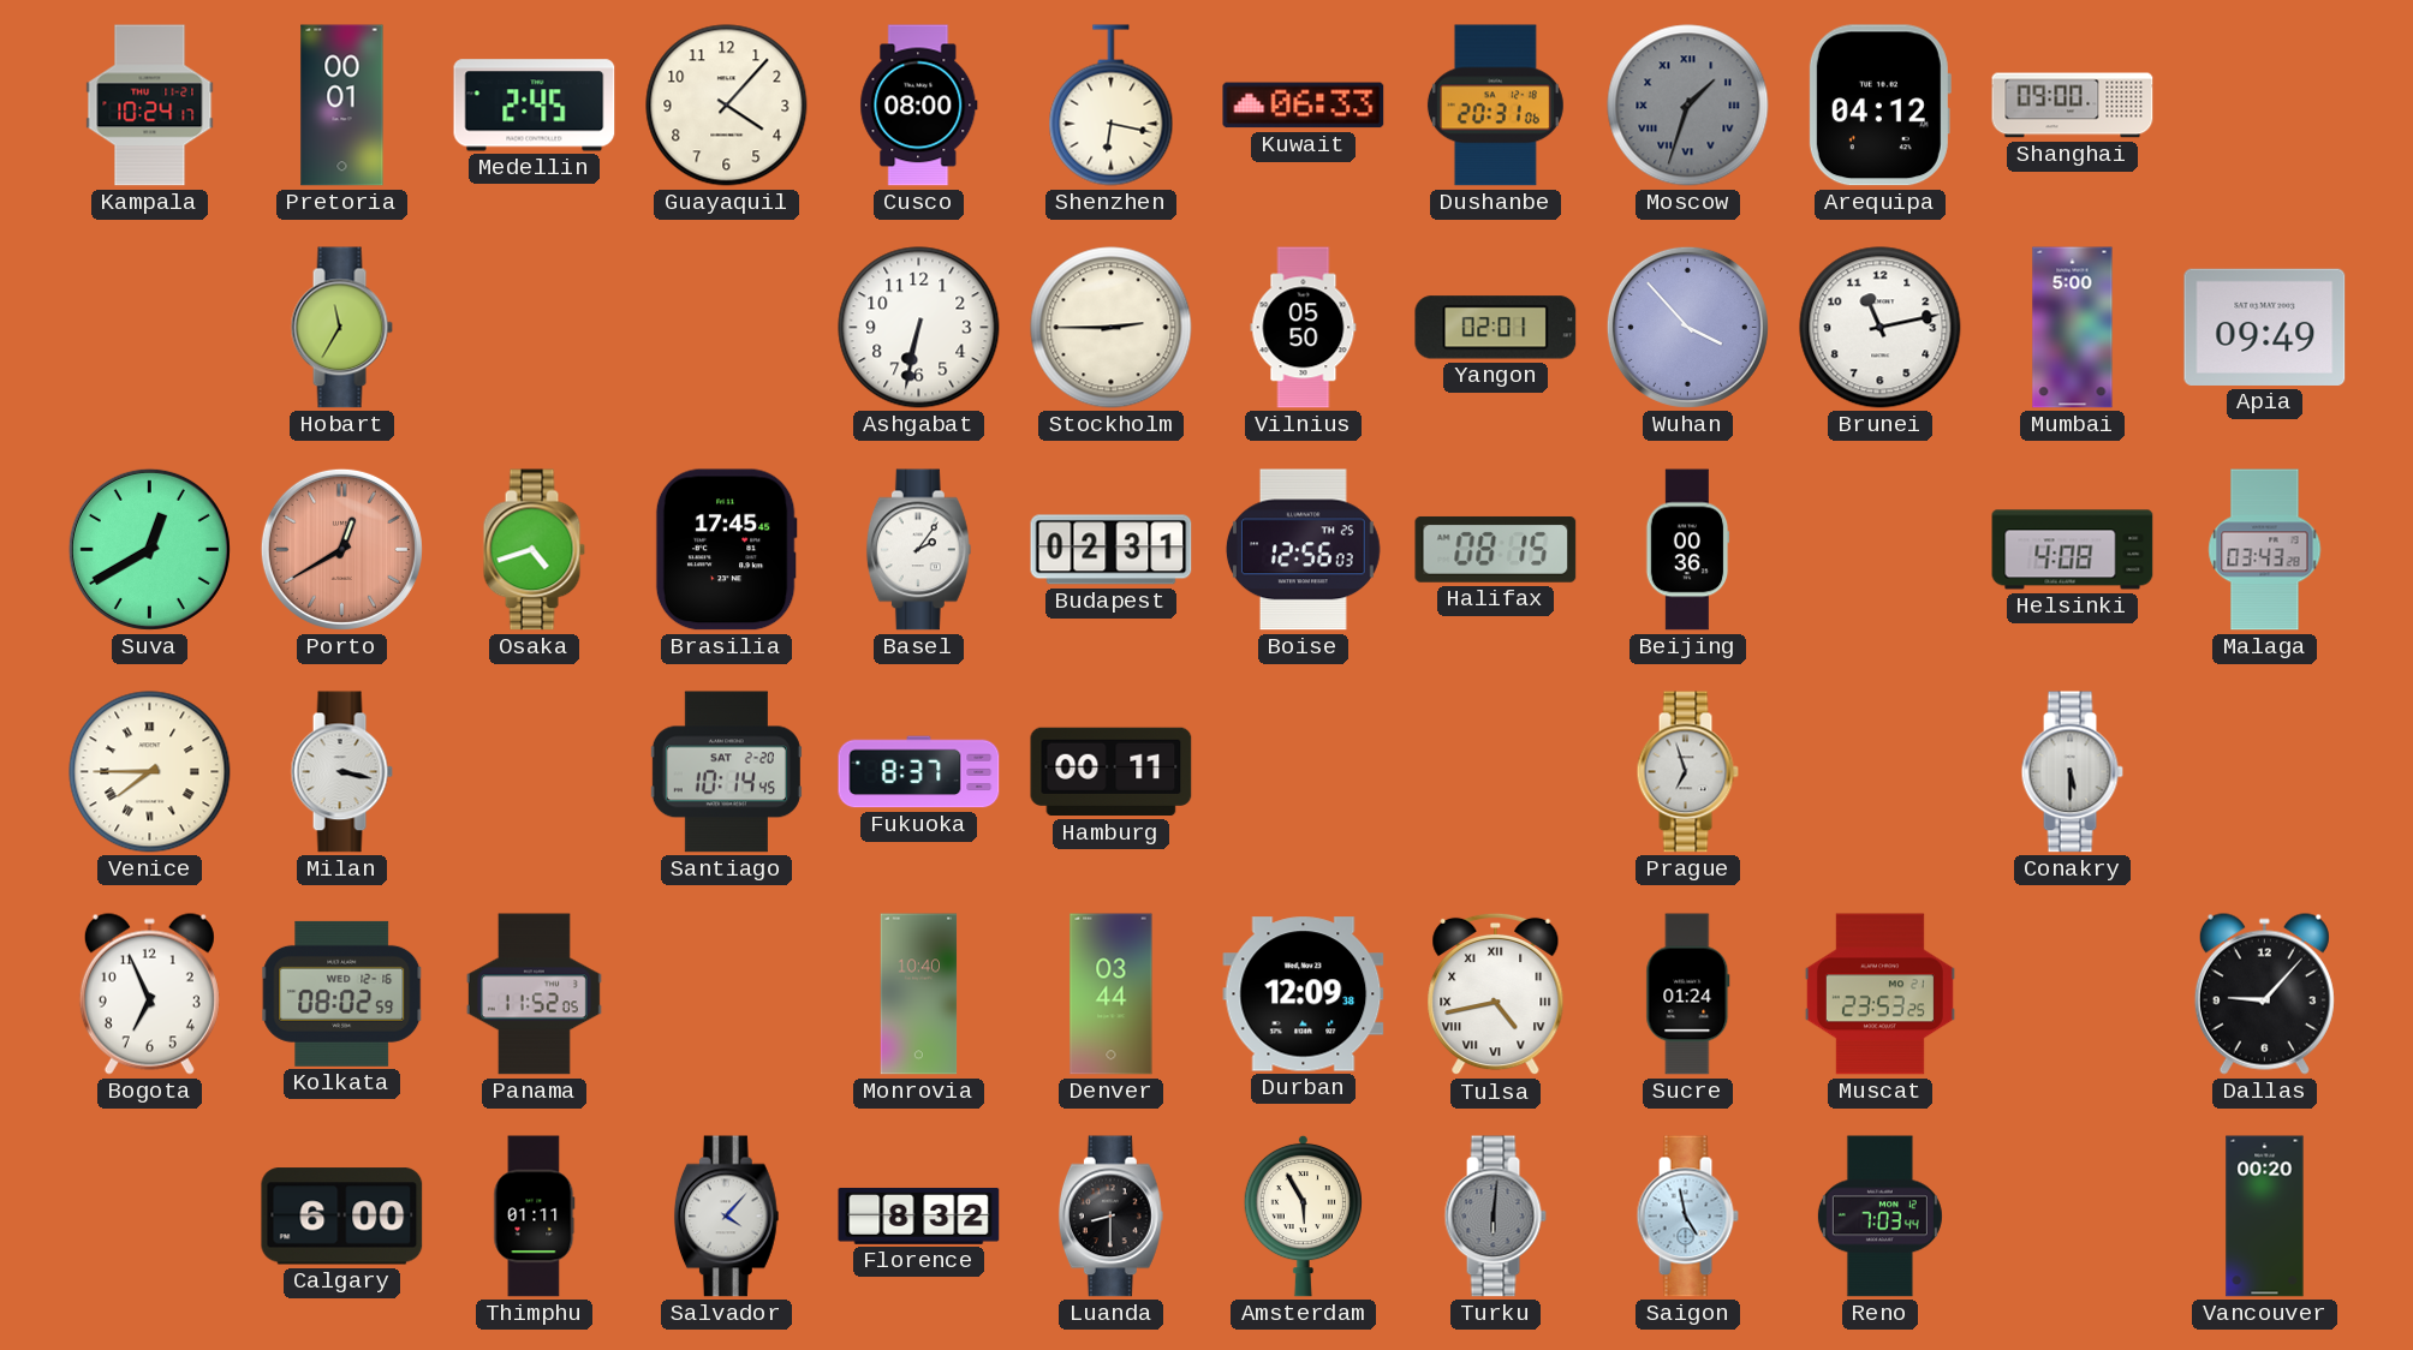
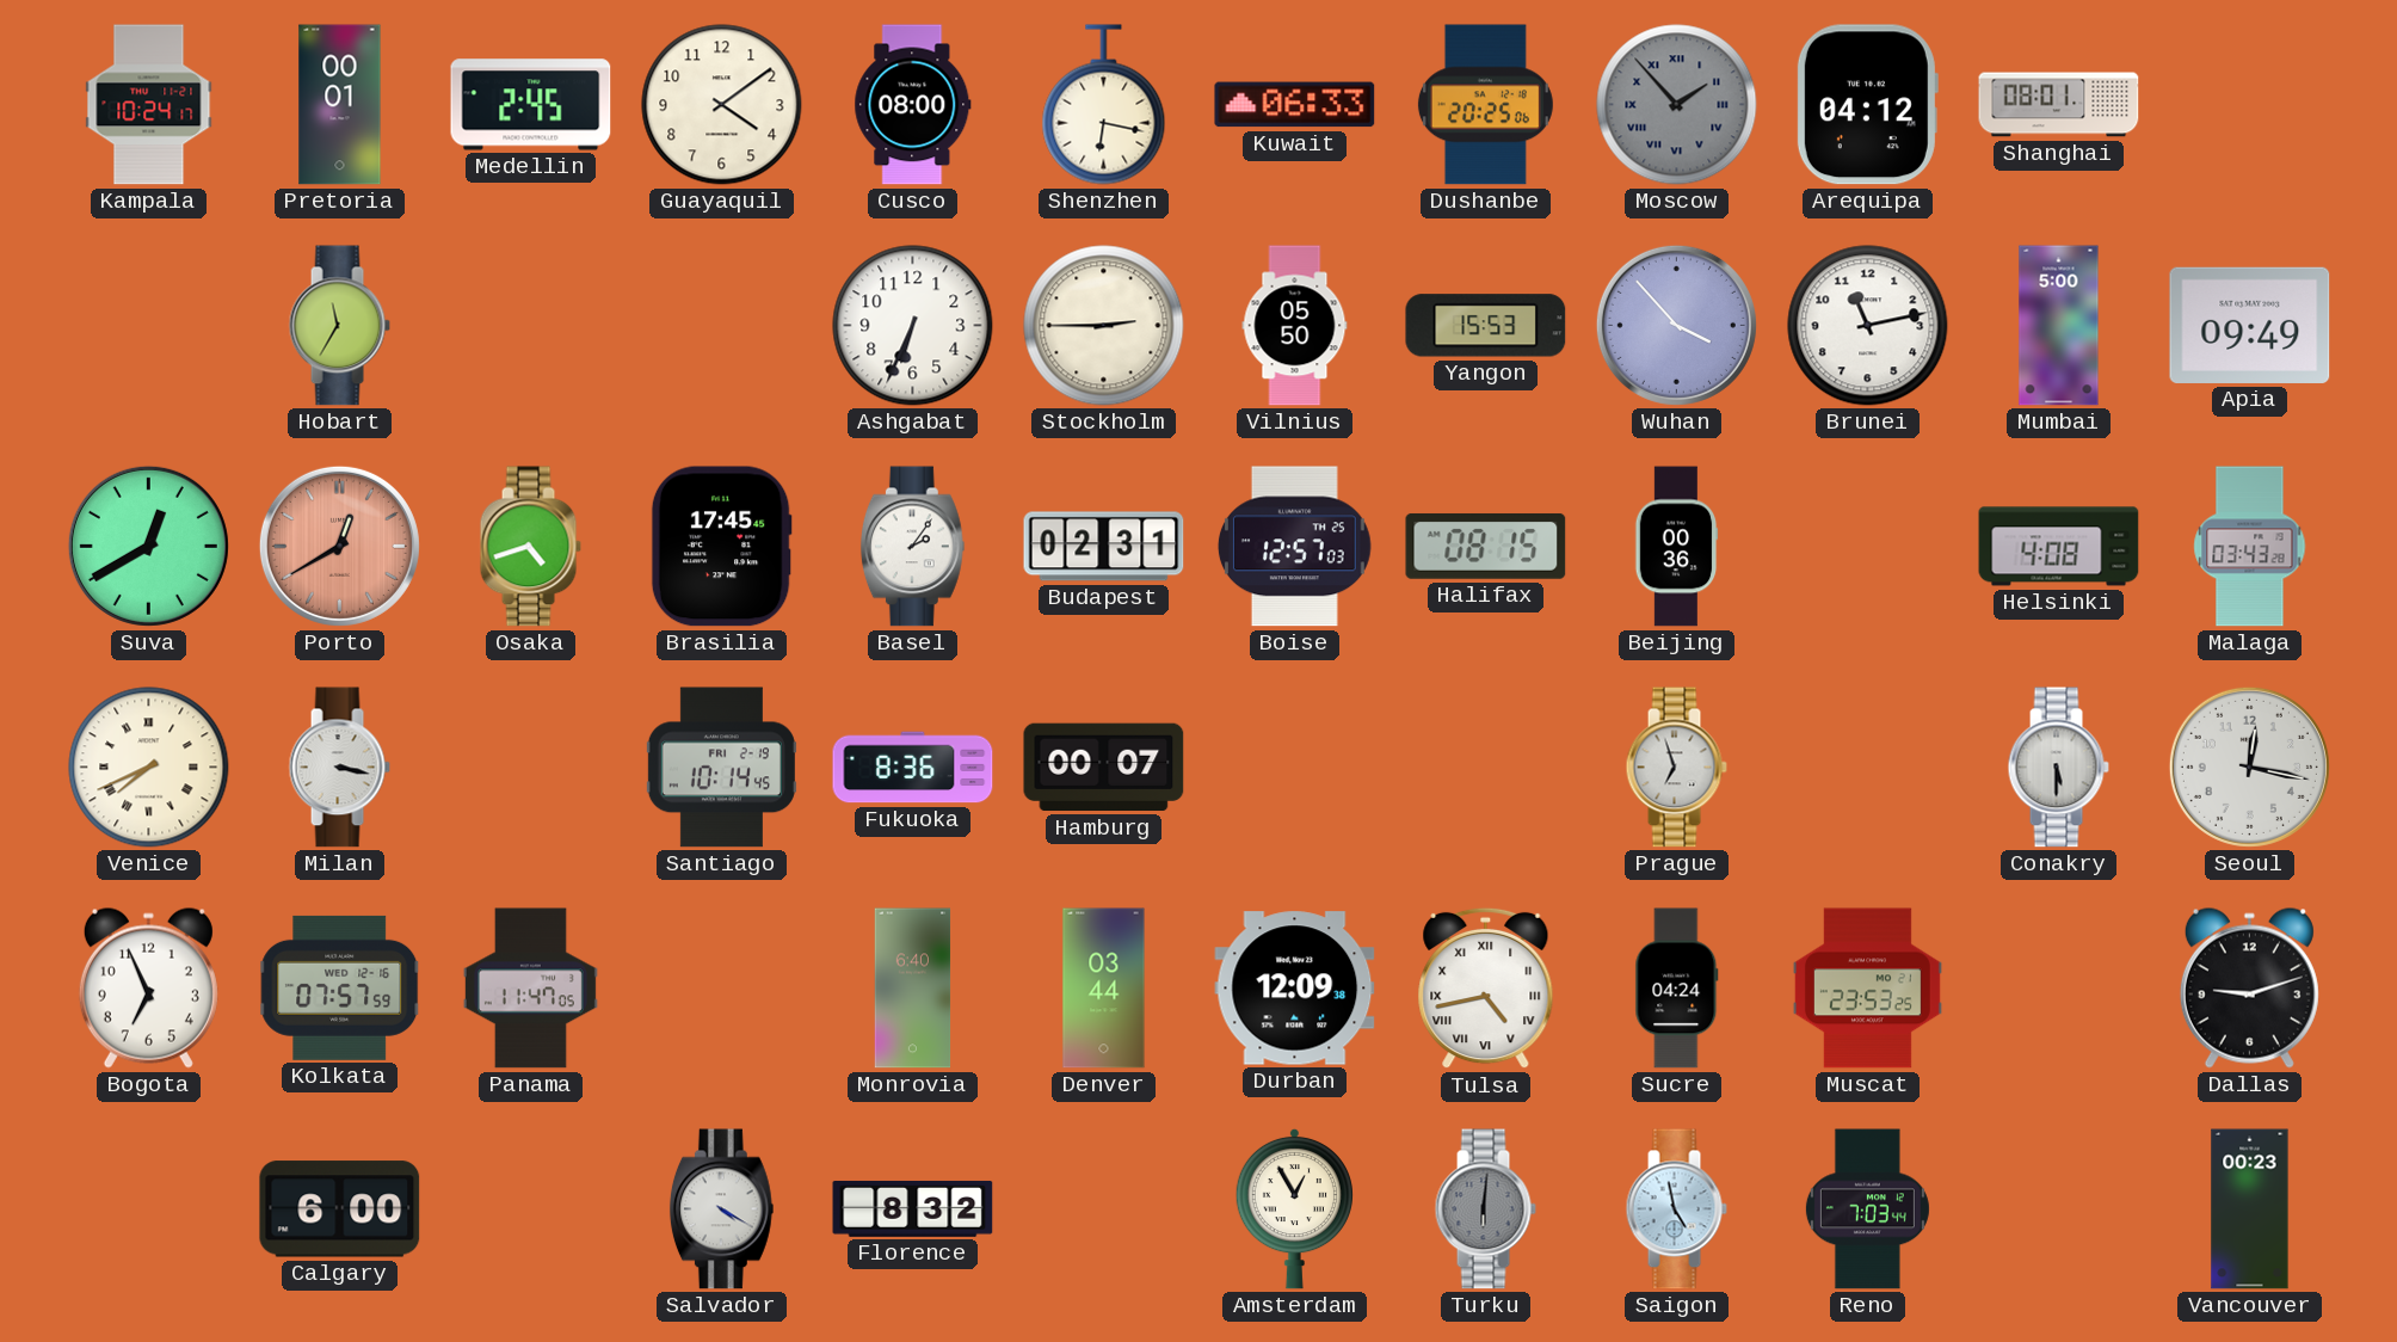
Guayaquil: 4:07 -> 4:09 (722, 105)
Dushanbe: 20:31 -> 20:25 (1485, 105)
Moscow: 1:33 -> 1:53 (1677, 105)
Shanghai: 09:00 -> 08:01 (2059, 105)
Ashgabat: 6:32 -> 6:34 (913, 326)
Yangon: 02:01 -> 15:53 (1486, 326)
Boise: 12:56 -> 12:57 (1294, 547)
Venice: 7:45 -> 7:41 (149, 768)
Santiago date: SAT 2-20 -> FRI 2-19 (721, 768)
Fukuoka: 8:37 -> 8:36 (913, 768)
Hamburg: 00:11 -> 00:07 (1104, 768)
Seoul: none -> 12:17 (2249, 767)
Kolkata: 08:02 -> 07:57 (340, 987)
Panama: 11:52 -> 11:47 (530, 989)
Monrovia: 10:40 -> 6:40 (913, 989)
Sucre: 01:24 -> 04:24 (1677, 989)
Dallas: 9:07 -> 9:12 (2249, 987)
Thimphu: 01:11 -> none (535, 1217)
Salvador: 4:07 -> 4:20 (721, 1209)
Luanda: 8:30 -> none (1110, 1217)
Amsterdam: 5:55 -> 12:55 (1294, 1208)
Vancouver: 00:20 -> 00:23 (2250, 1209)
